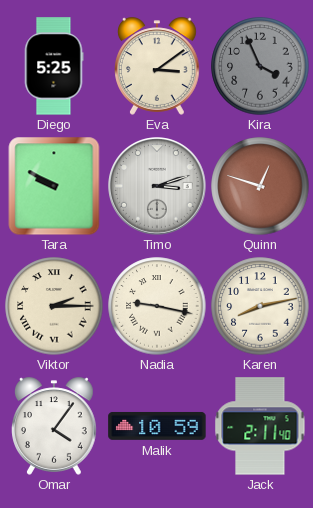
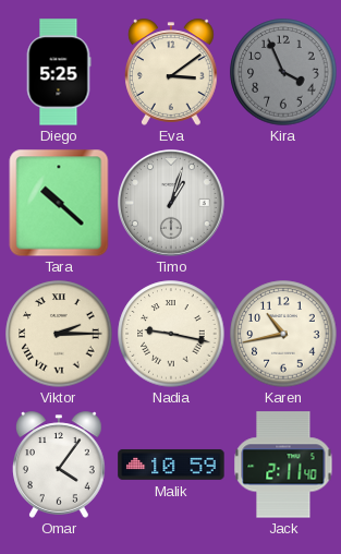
Tara: 9:50 -> 10:22 (59, 203)
Timo: 3:12 -> 1:03 (171, 203)
Quinn: 12:48 -> none (260, 186)
Karen: 8:13 -> 10:43 (283, 334)
